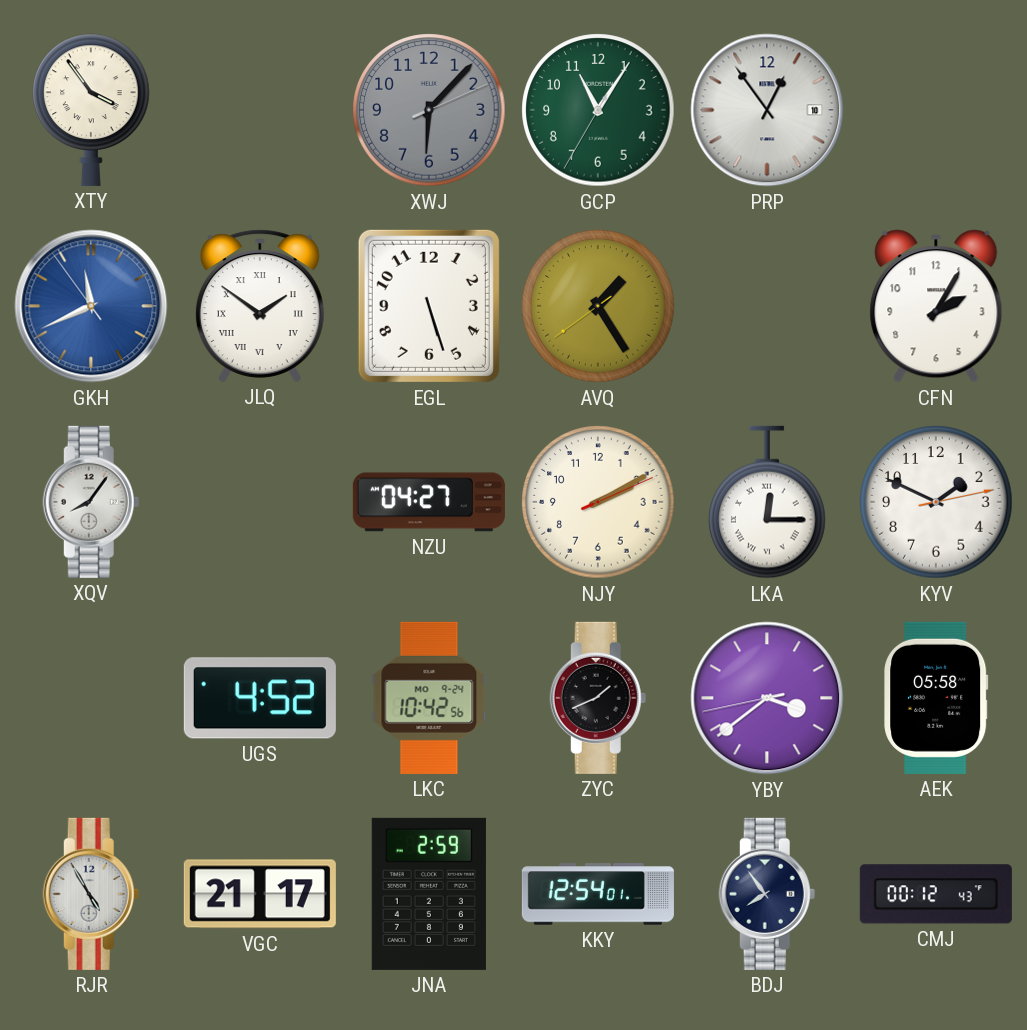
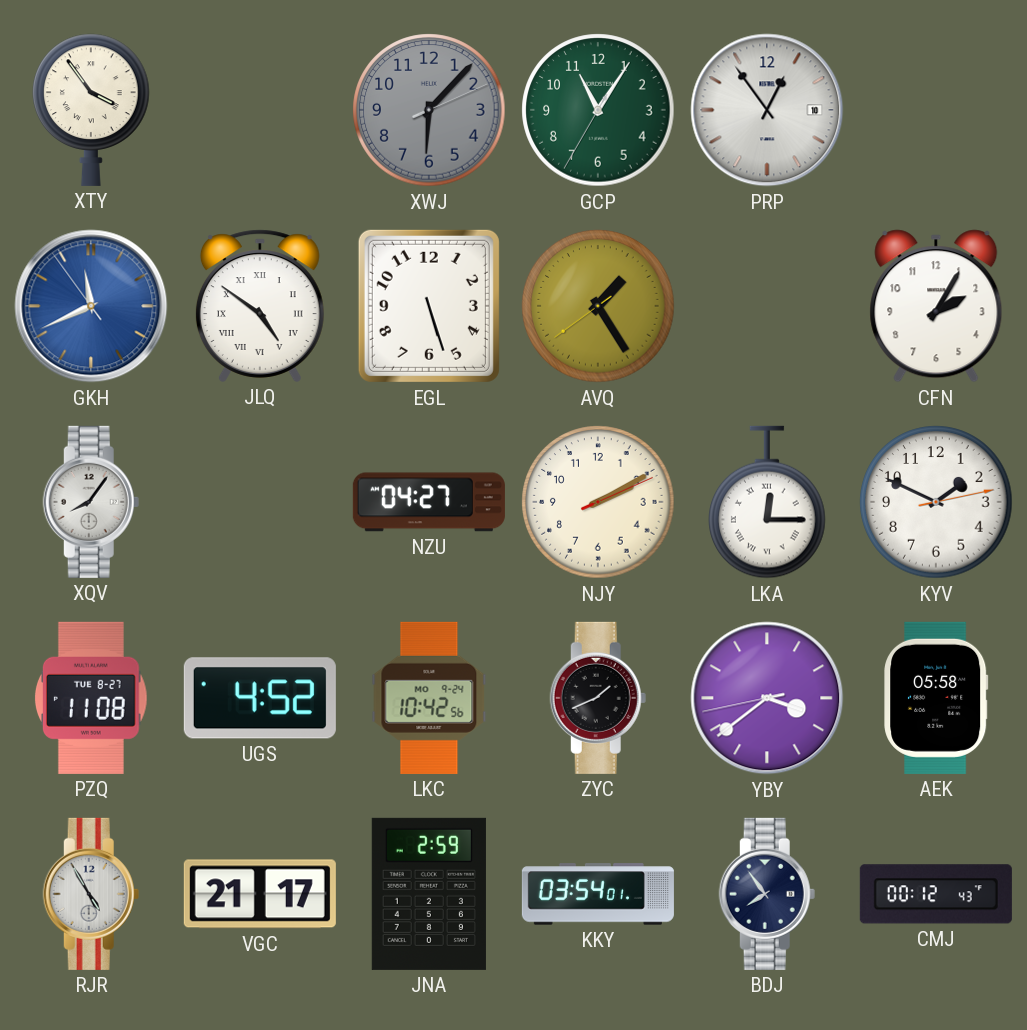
JLQ: 1:51 -> 4:51 (260, 306)
PZQ: none -> 11:08 (92, 698)
KKY: 12:54 -> 03:54 (598, 894)
